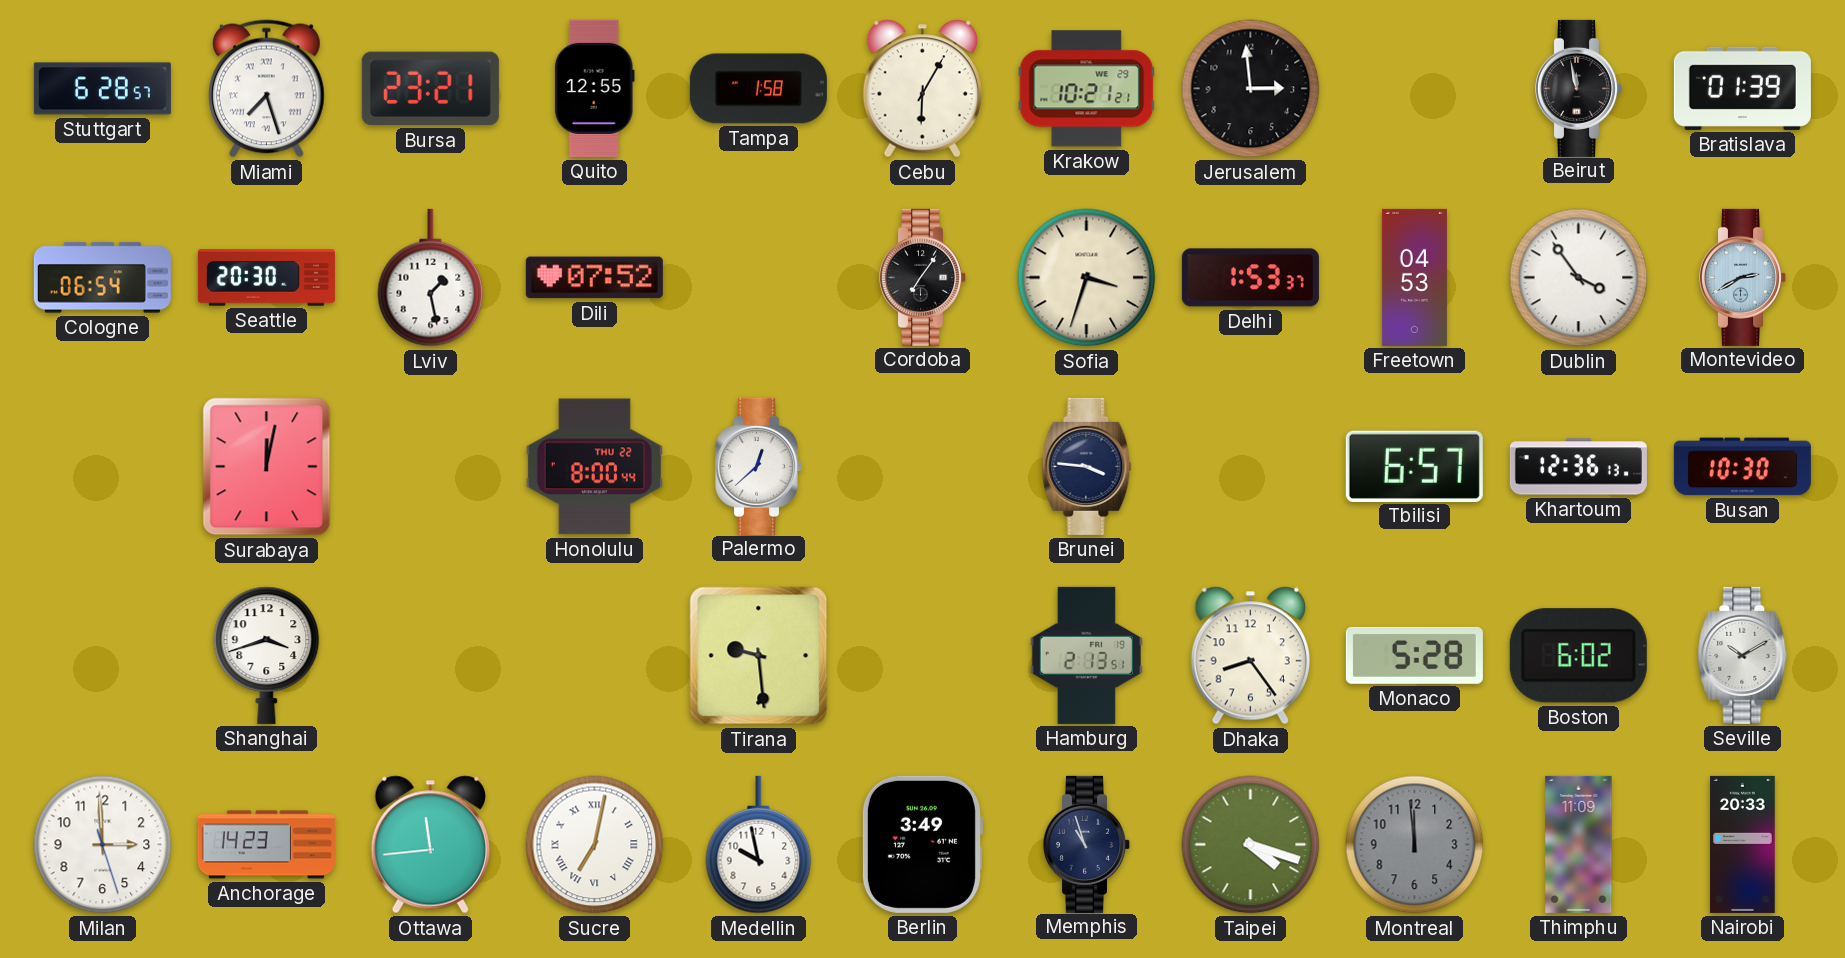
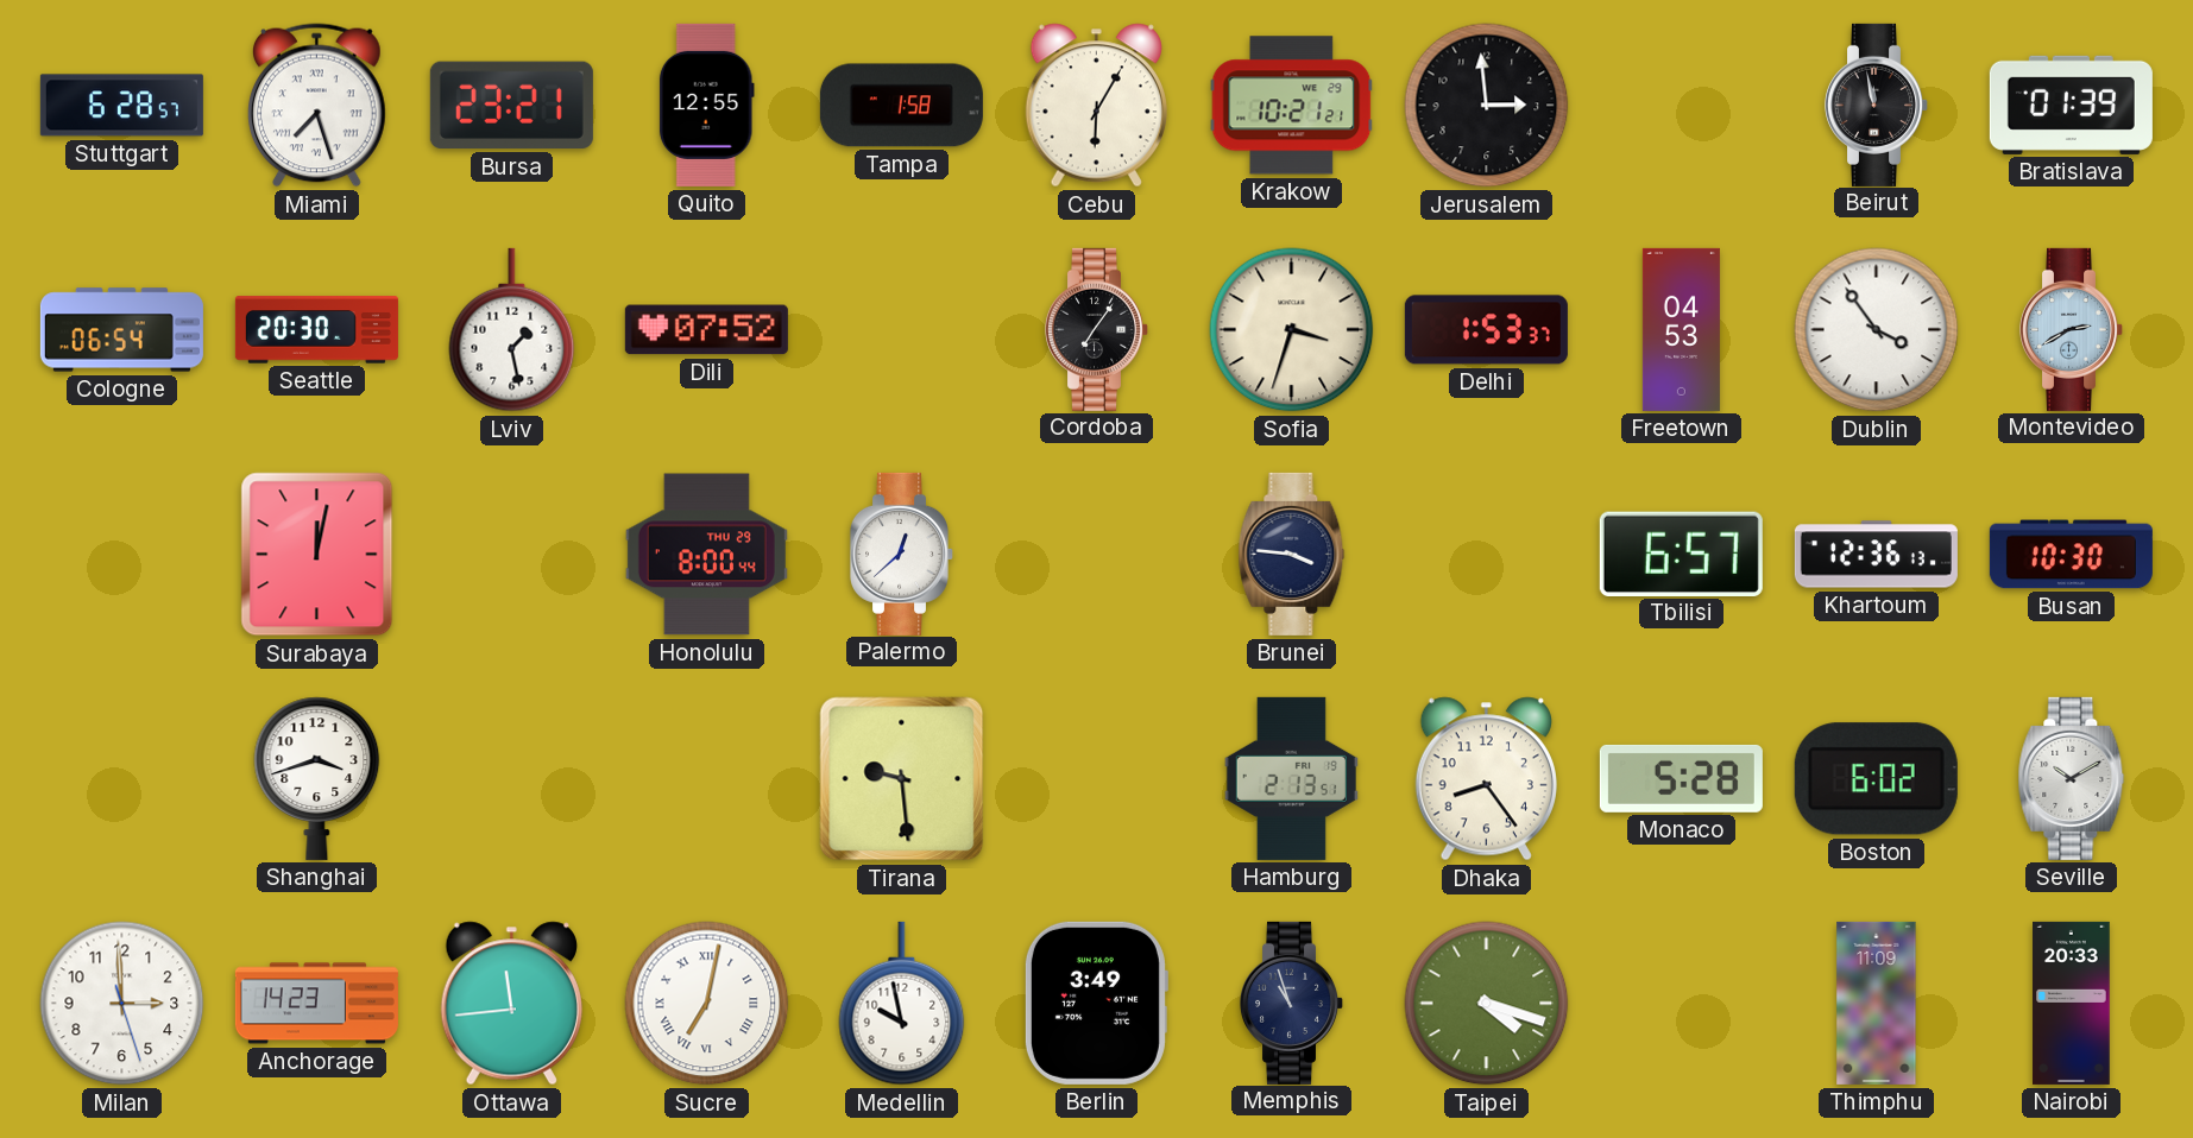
Honolulu date: THU 22 -> THU 29 (706, 555)
Montreal: 11:59 -> none (1415, 845)
